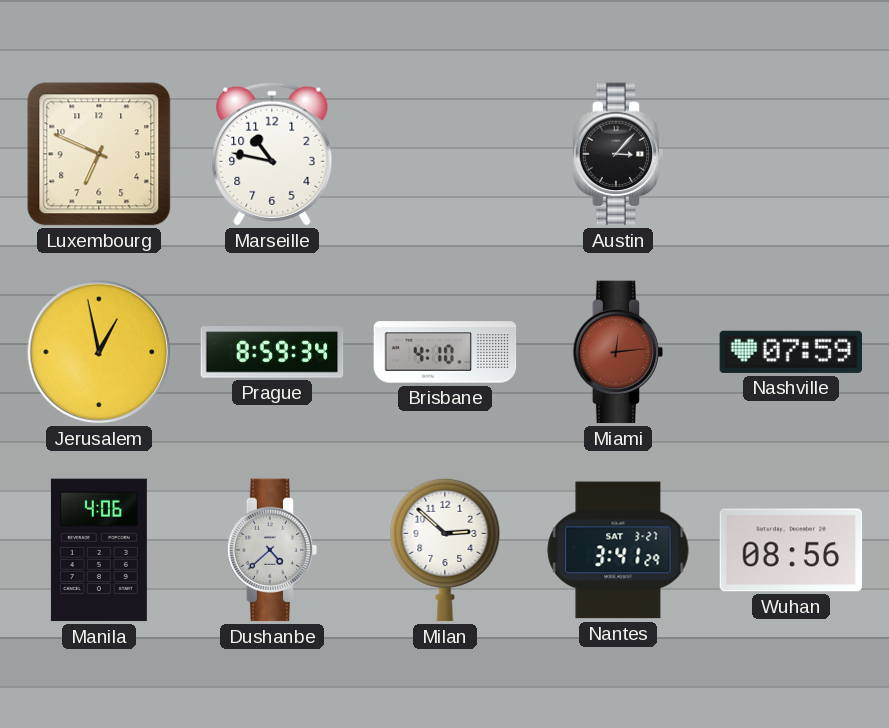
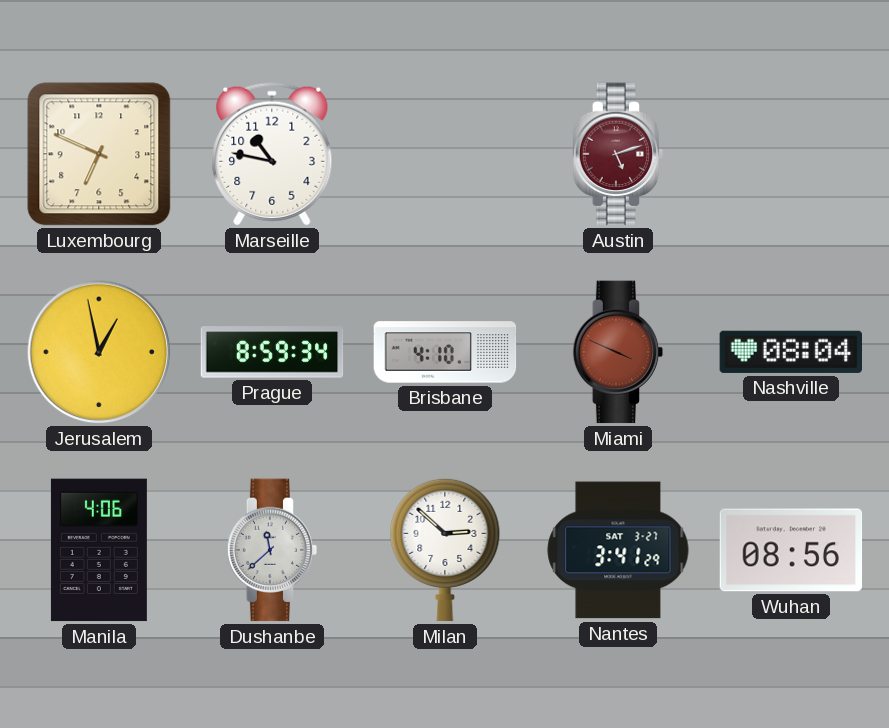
Austin: 3:07 -> 5:12 (618, 154)
Austin dial: black -> burgundy (618, 154)
Miami: 12:14 -> 3:49 (618, 352)
Nashville: 07:59 -> 08:04 (791, 352)
Dushanbe: 4:38 -> 11:38 (272, 550)
